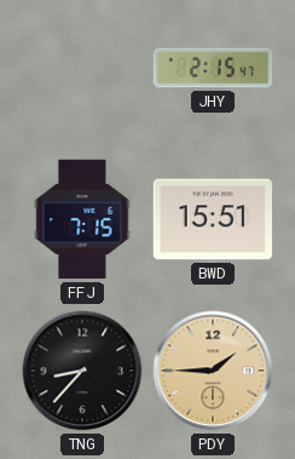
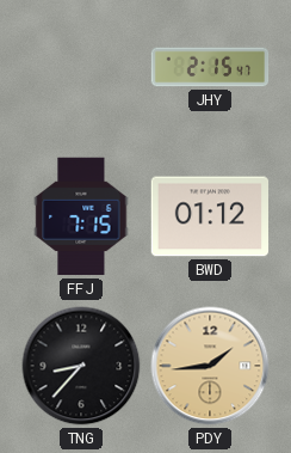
BWD: 15:51 -> 01:12 (210, 216)
PDY: 1:45 -> 1:44 (210, 366)
